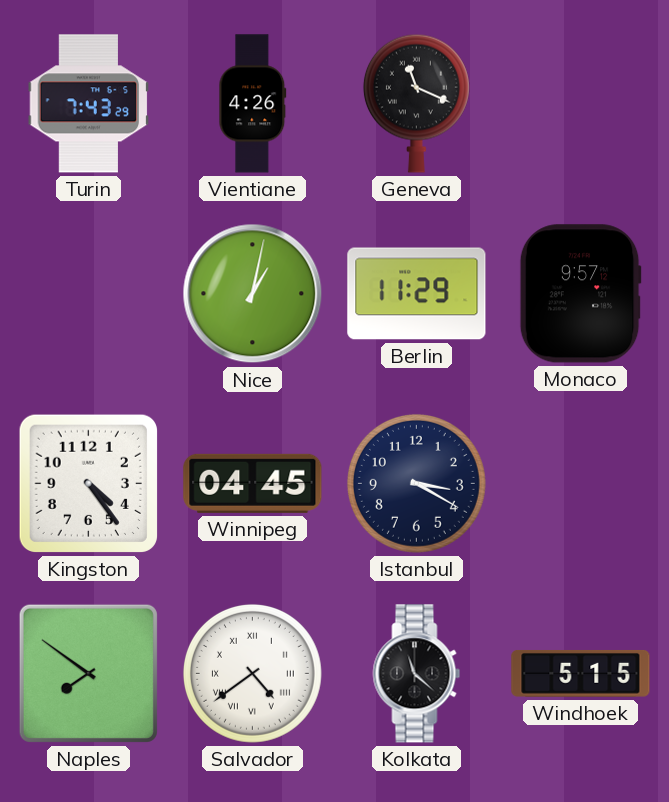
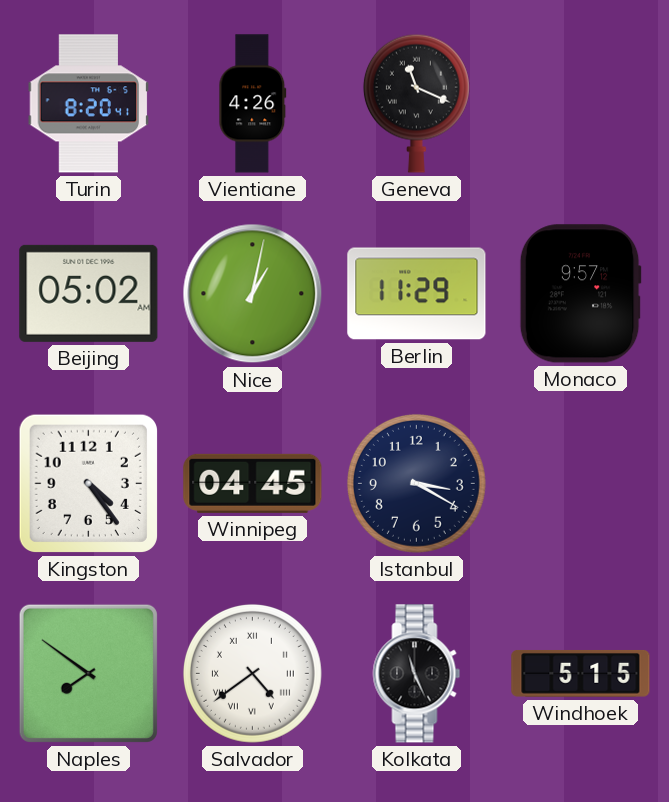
Turin: 7:43 -> 8:20 (89, 104)
Beijing: none -> 05:02 (89, 293)
Kolkata: 11:22 -> 11:26 (417, 674)
